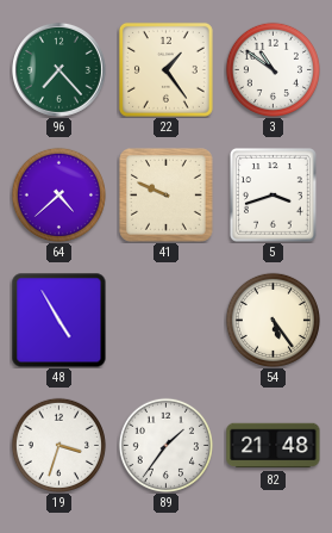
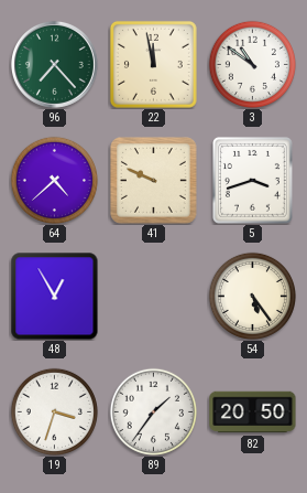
22: 1:24 -> 11:58 (153, 64)
48: 4:55 -> 12:55 (55, 297)
82: 21:48 -> 20:50 (253, 412)
